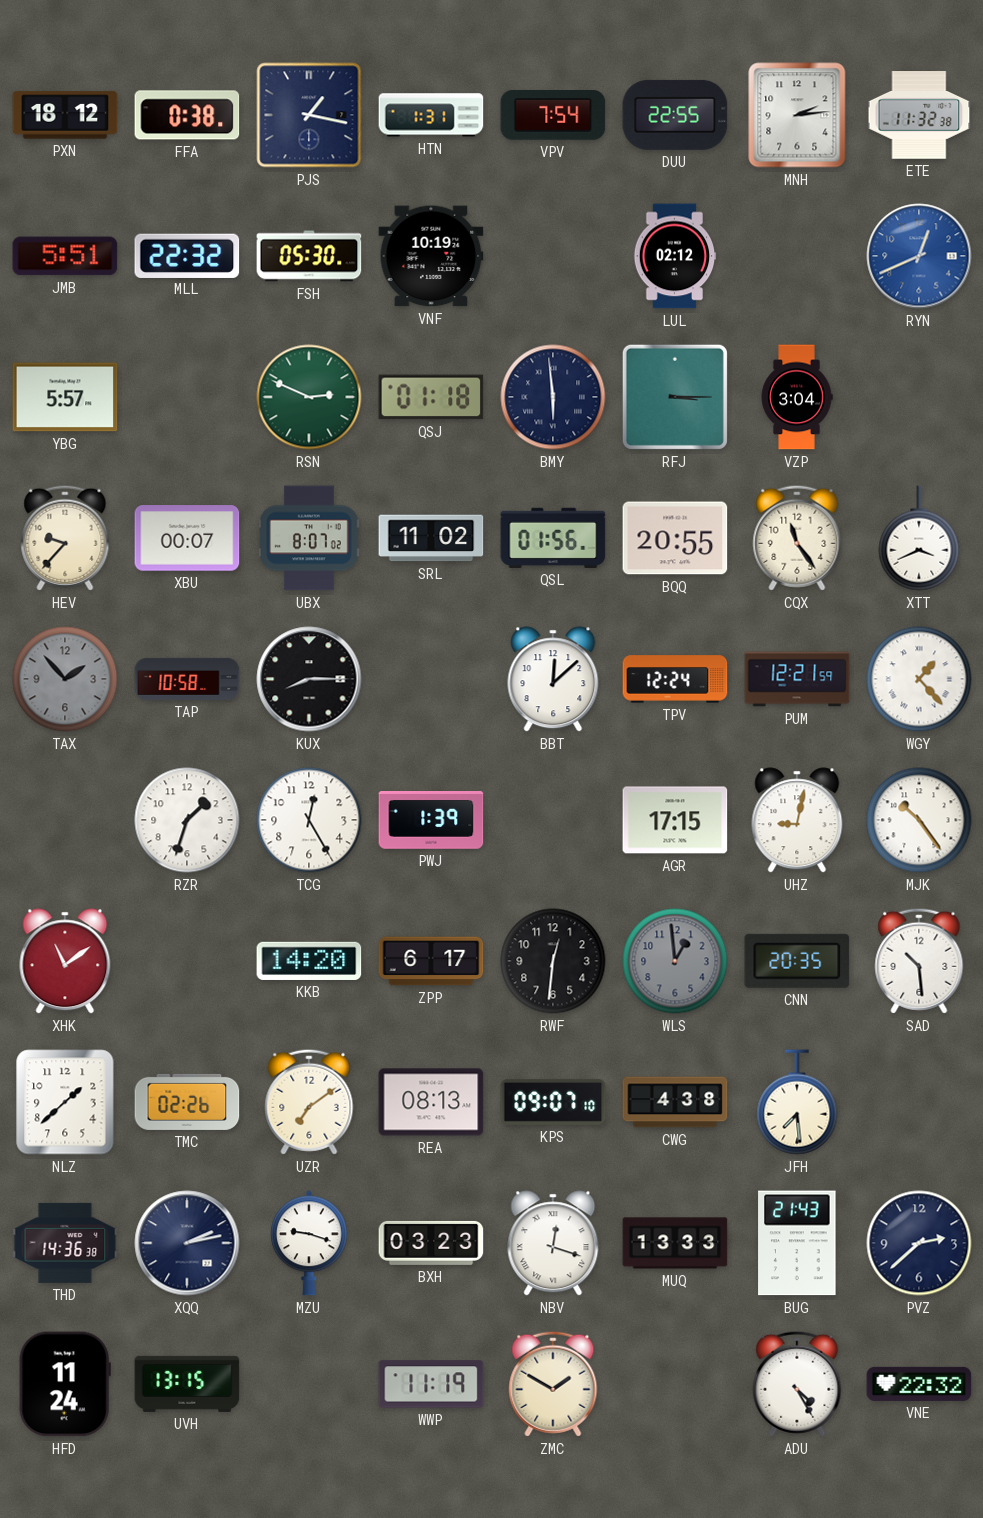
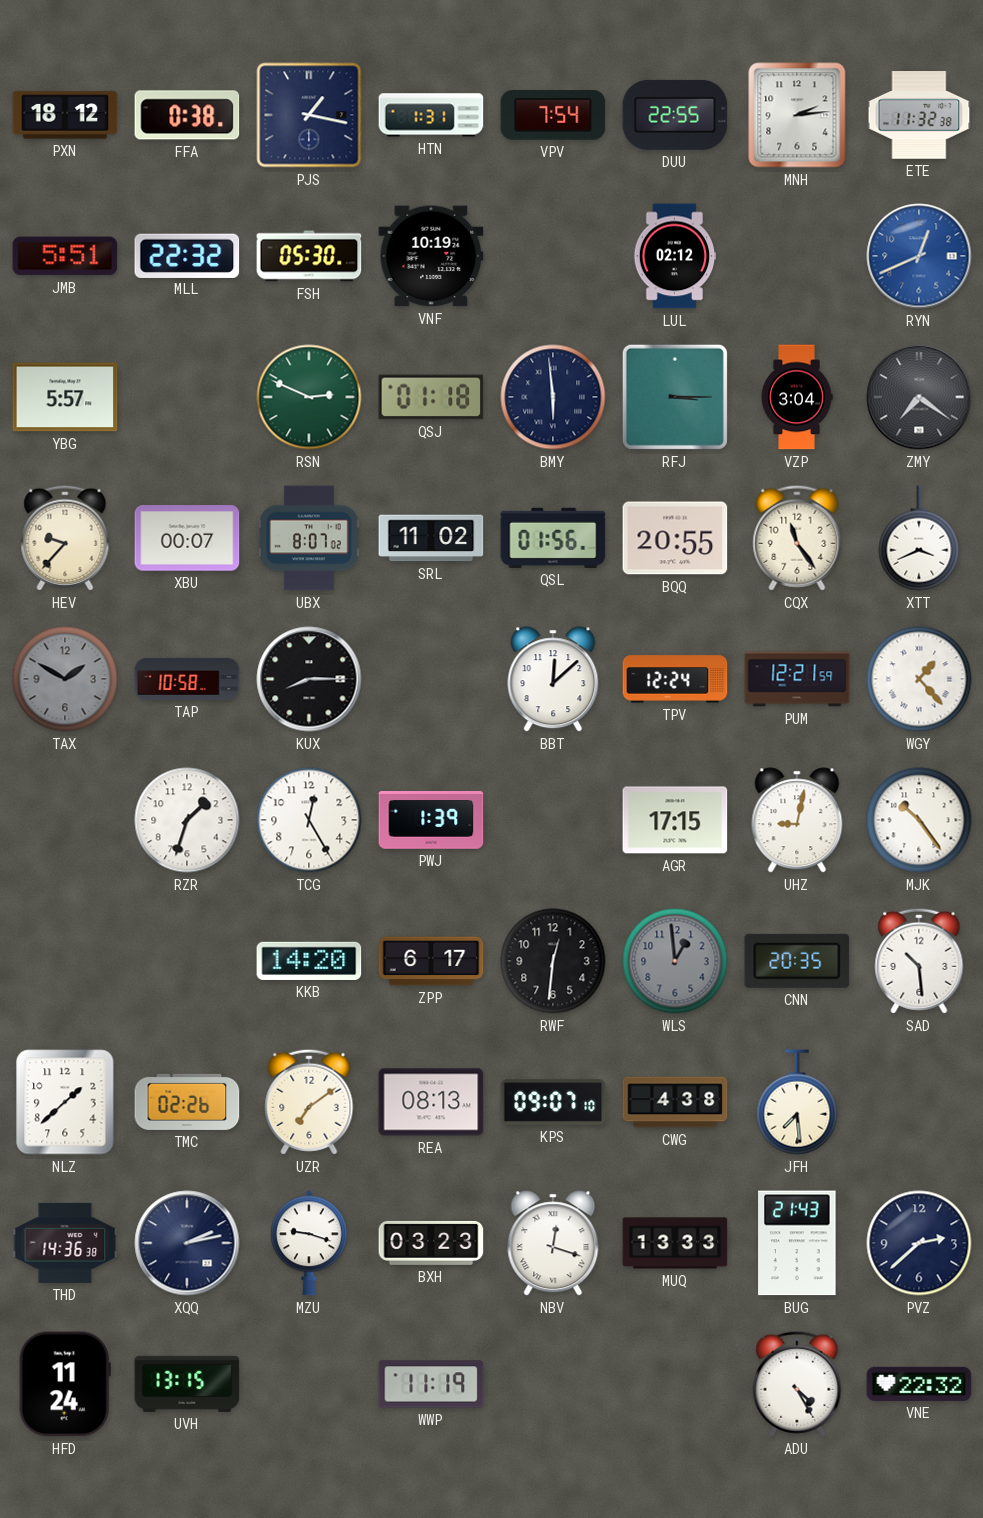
ZMY: none -> 7:21 (919, 397)
TAX: 1:53 -> 1:50 (65, 679)
XHK: 11:09 -> none (65, 961)
ZMC: 1:50 -> none (553, 1384)
